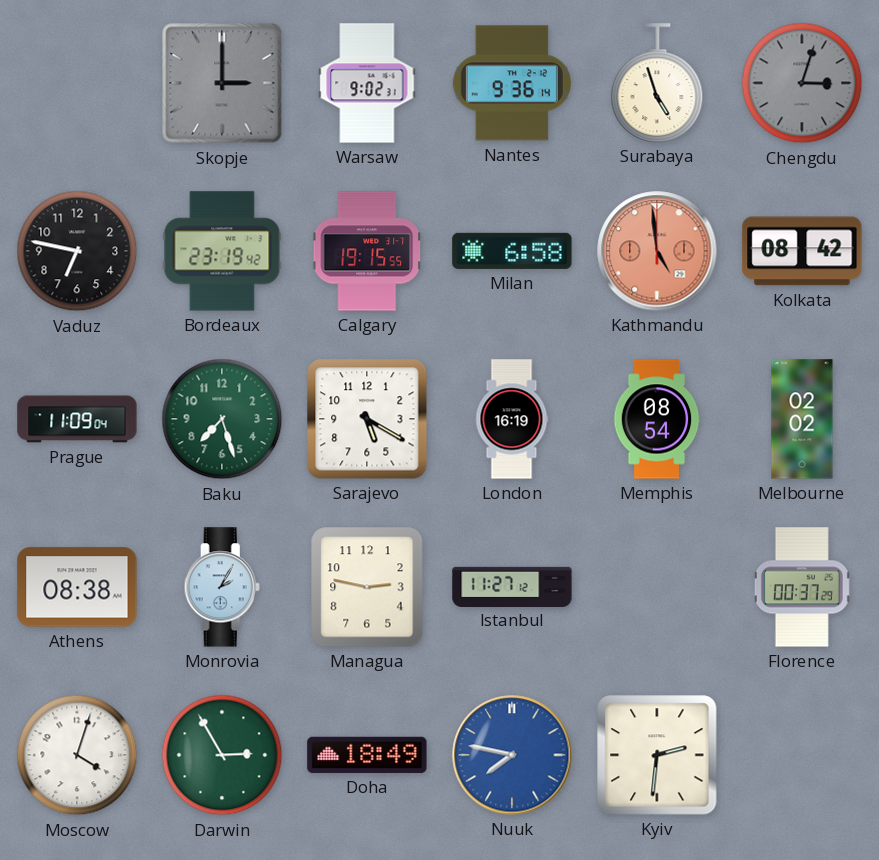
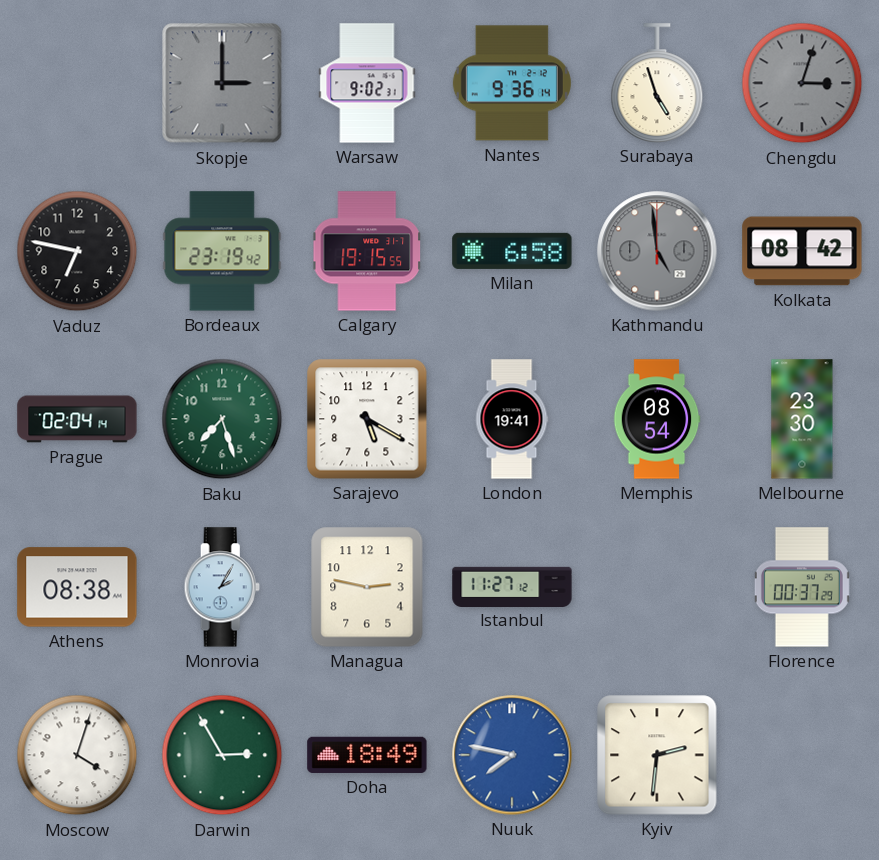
Kathmandu dial: salmon -> grey (657, 251)
Prague: 11:09 -> 02:04 (77, 419)
London: 16:19 -> 19:41 (512, 419)
Melbourne: 02:02 -> 23:30 (802, 419)
